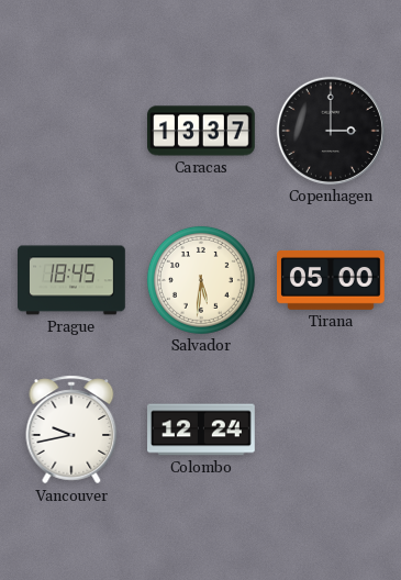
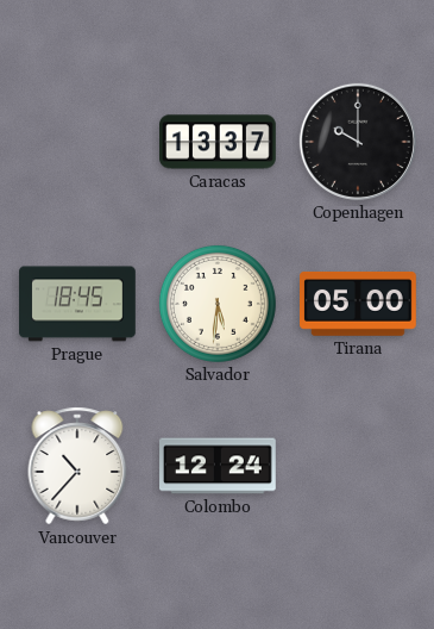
Copenhagen: 3:00 -> 10:00 (358, 142)
Vancouver: 9:43 -> 10:37 (77, 466)
